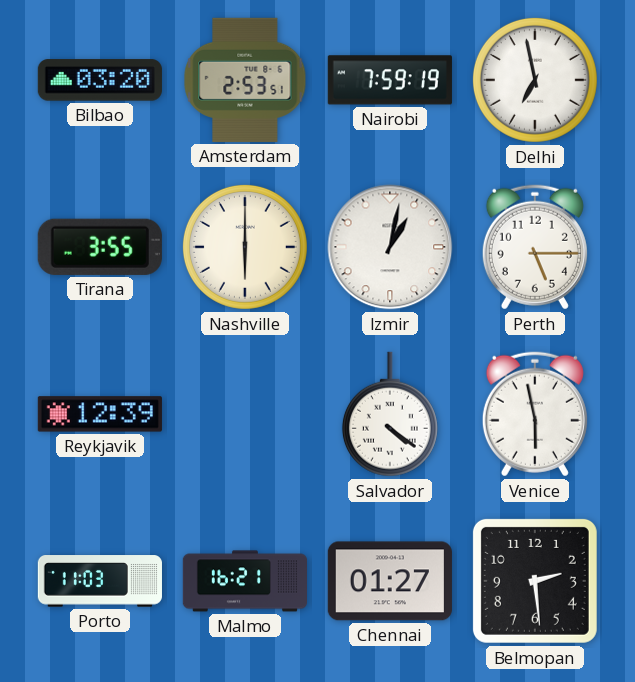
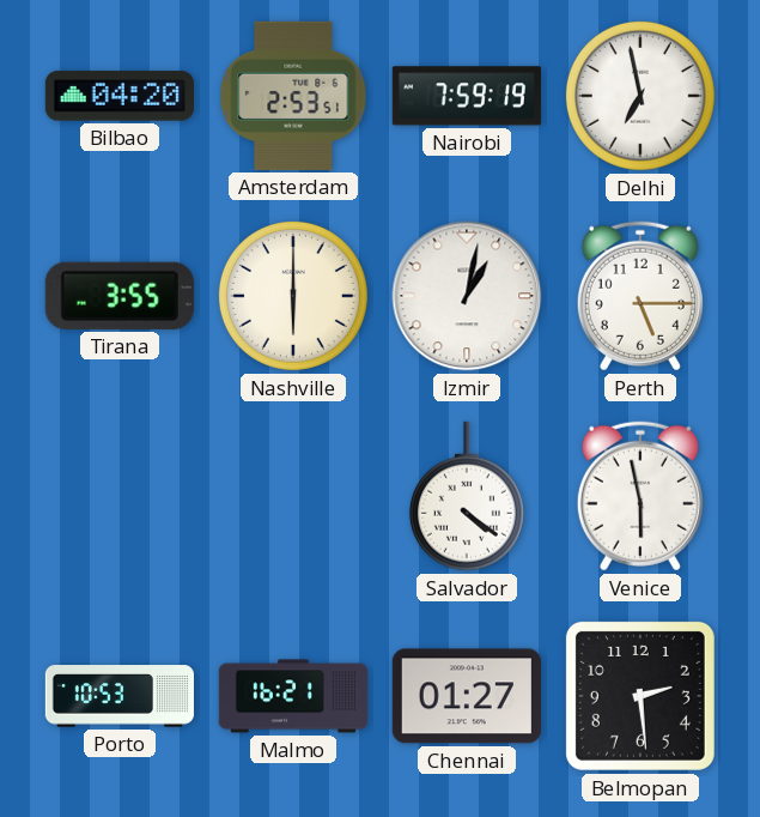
Bilbao: 03:20 -> 04:20 (120, 96)
Reykjavik: 12:39 -> none (100, 414)
Porto: 11:03 -> 10:53 (120, 696)
